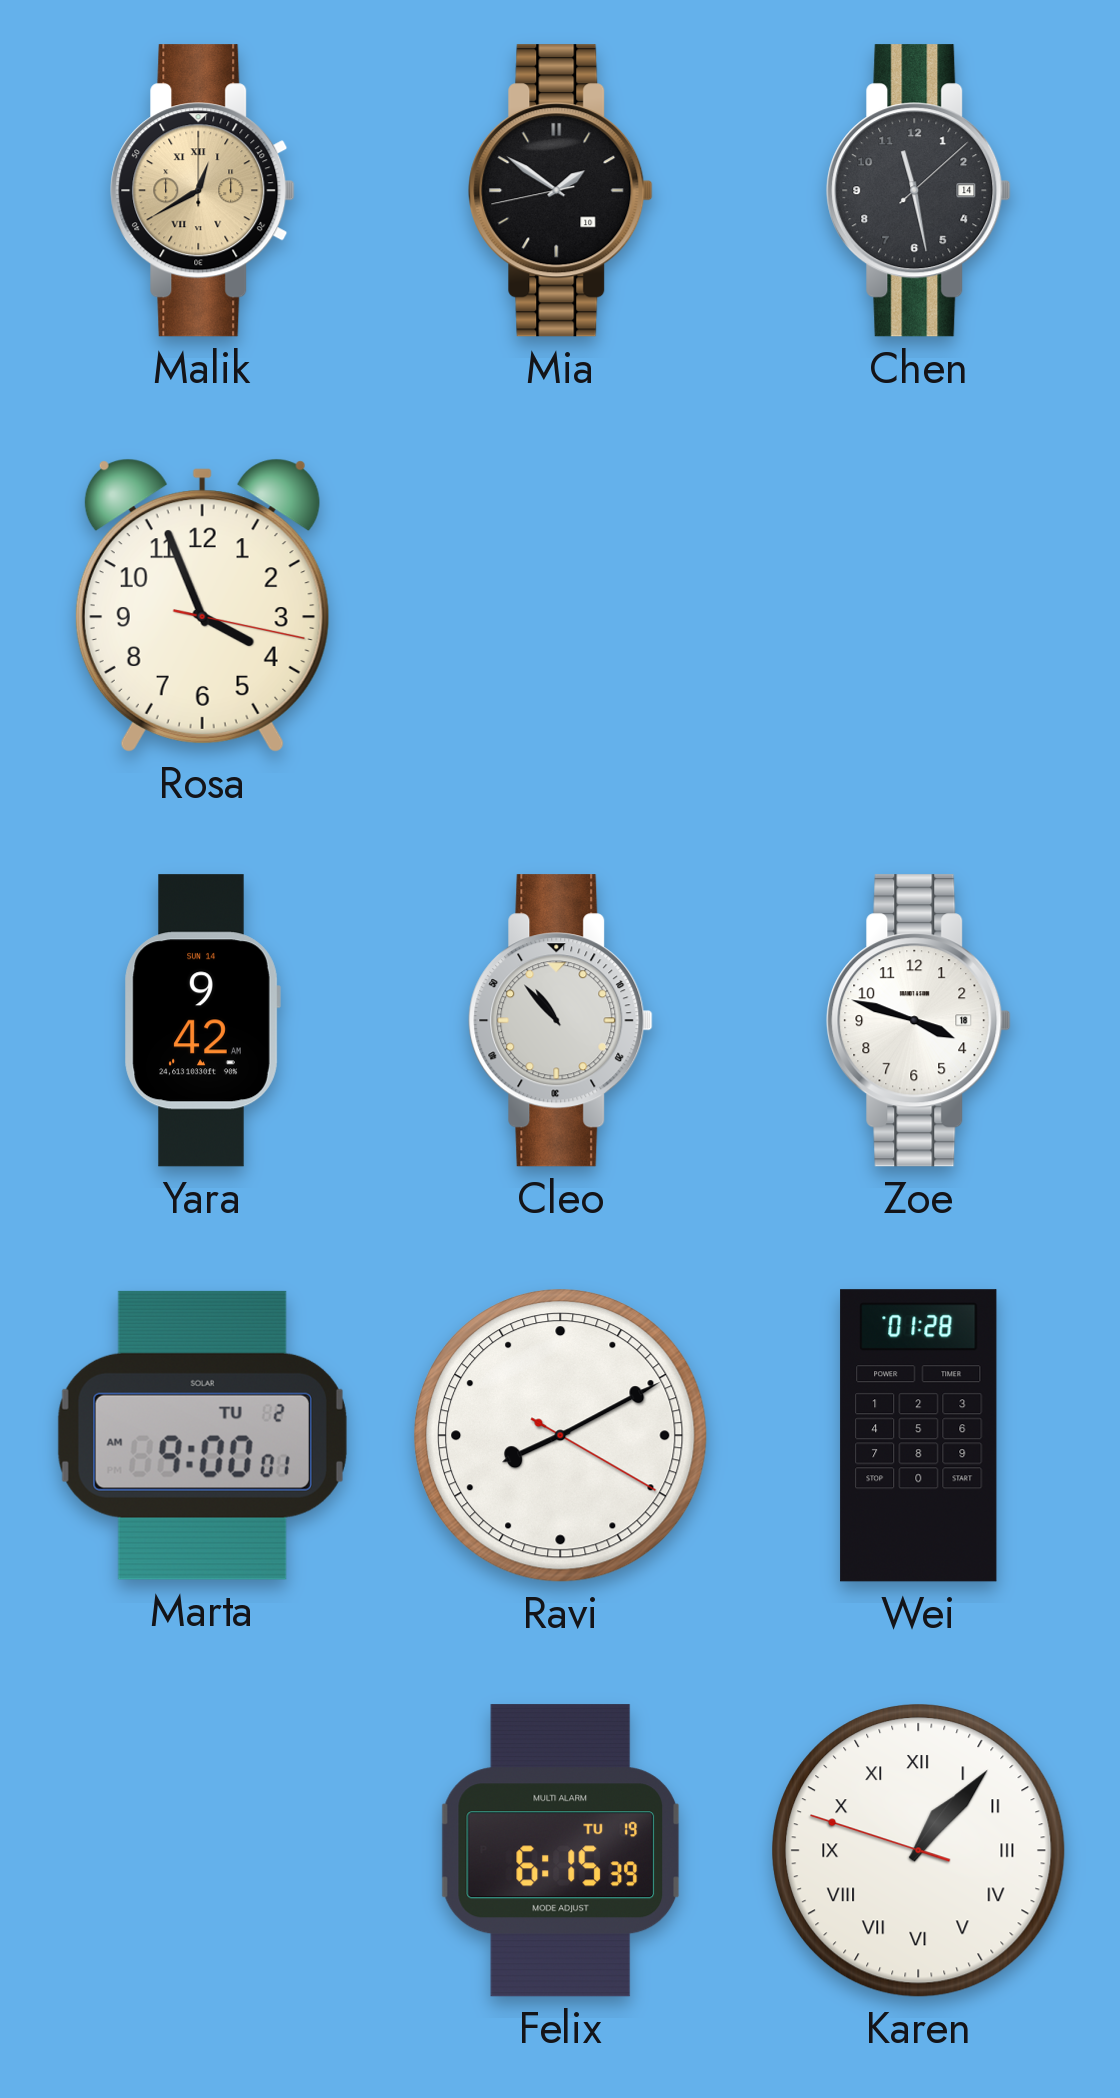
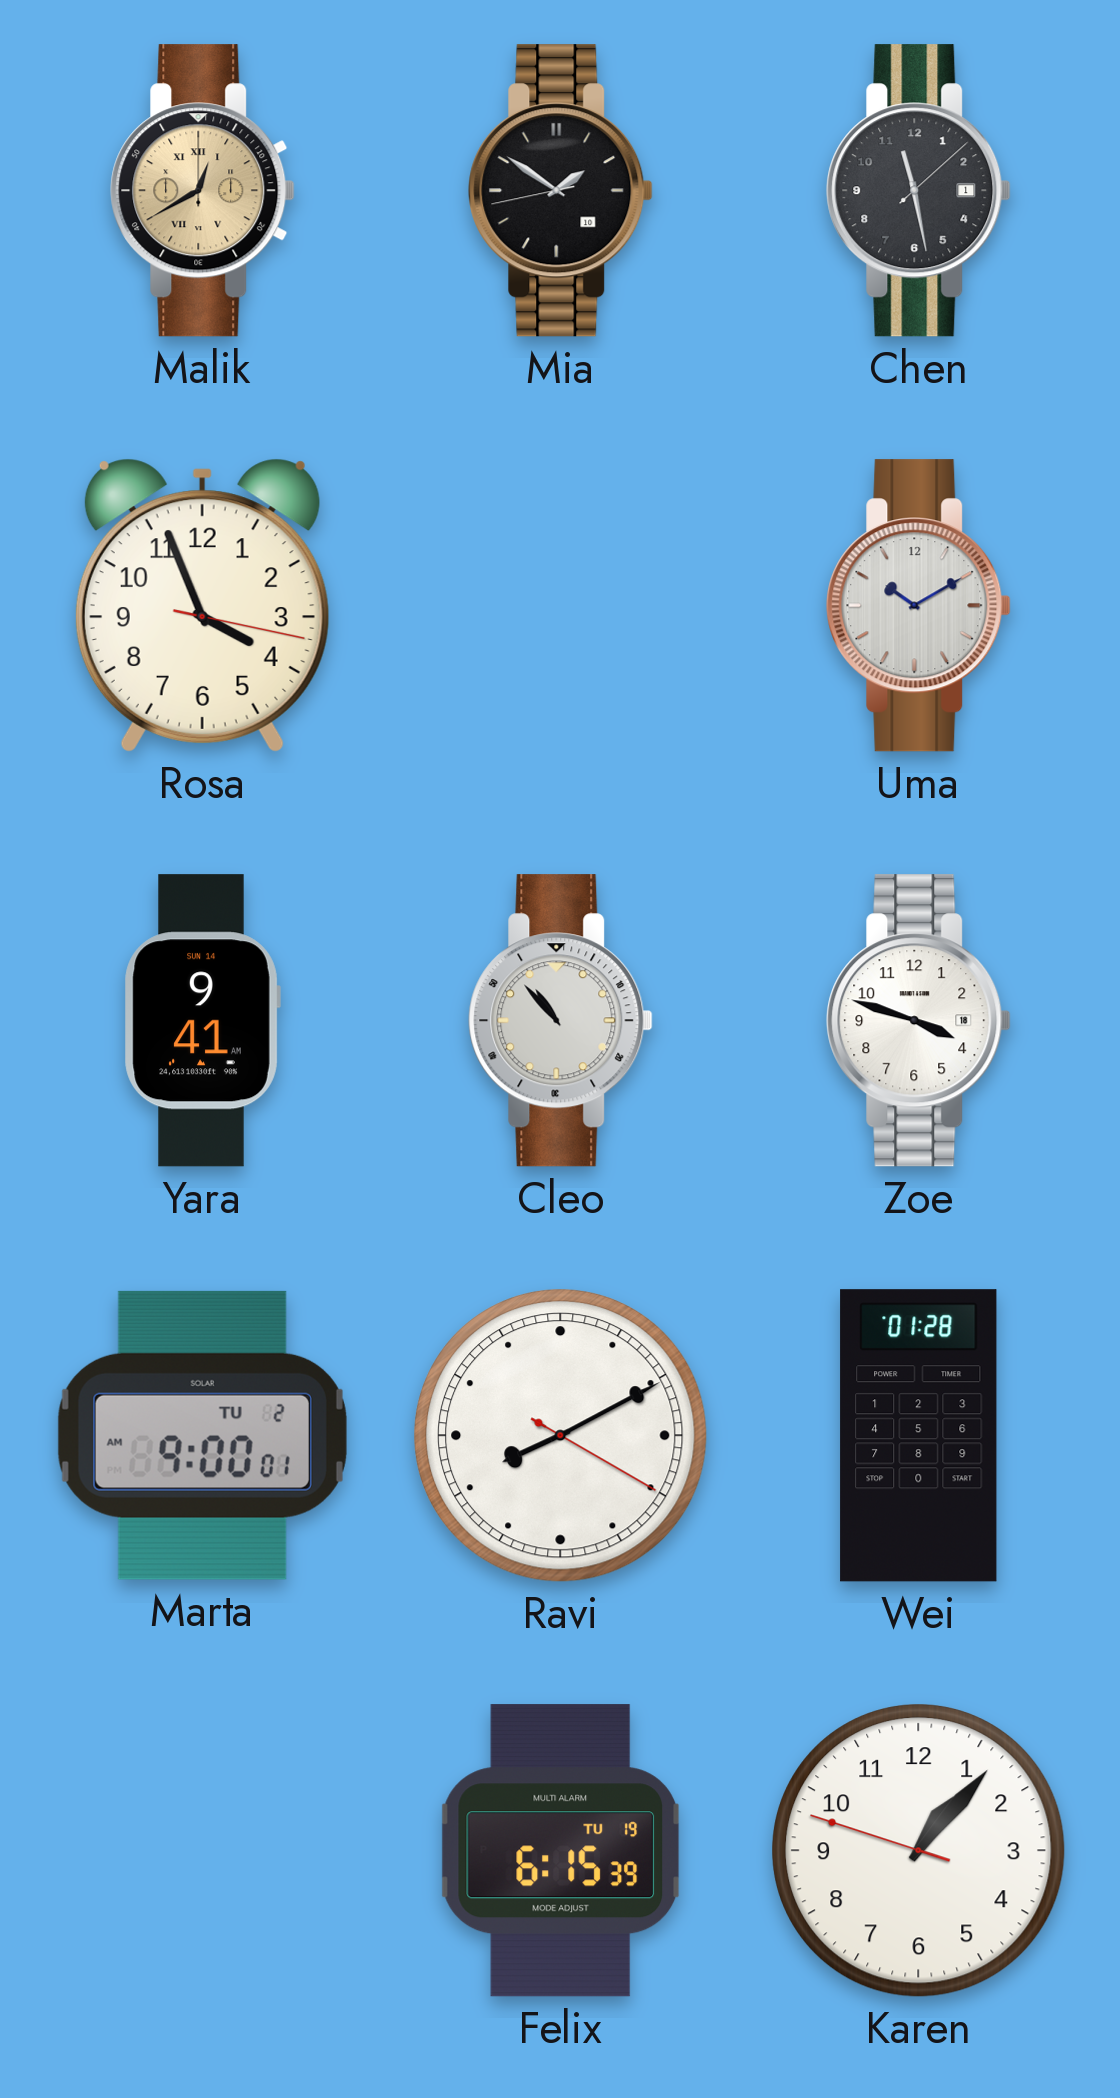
Chen date: 14 -> 1 (919, 191)
Uma: none -> 10:10 (919, 606)
Yara: 9:42 -> 9:41 (202, 1021)
Karen numerals: Roman -> Arabic (919, 1851)
